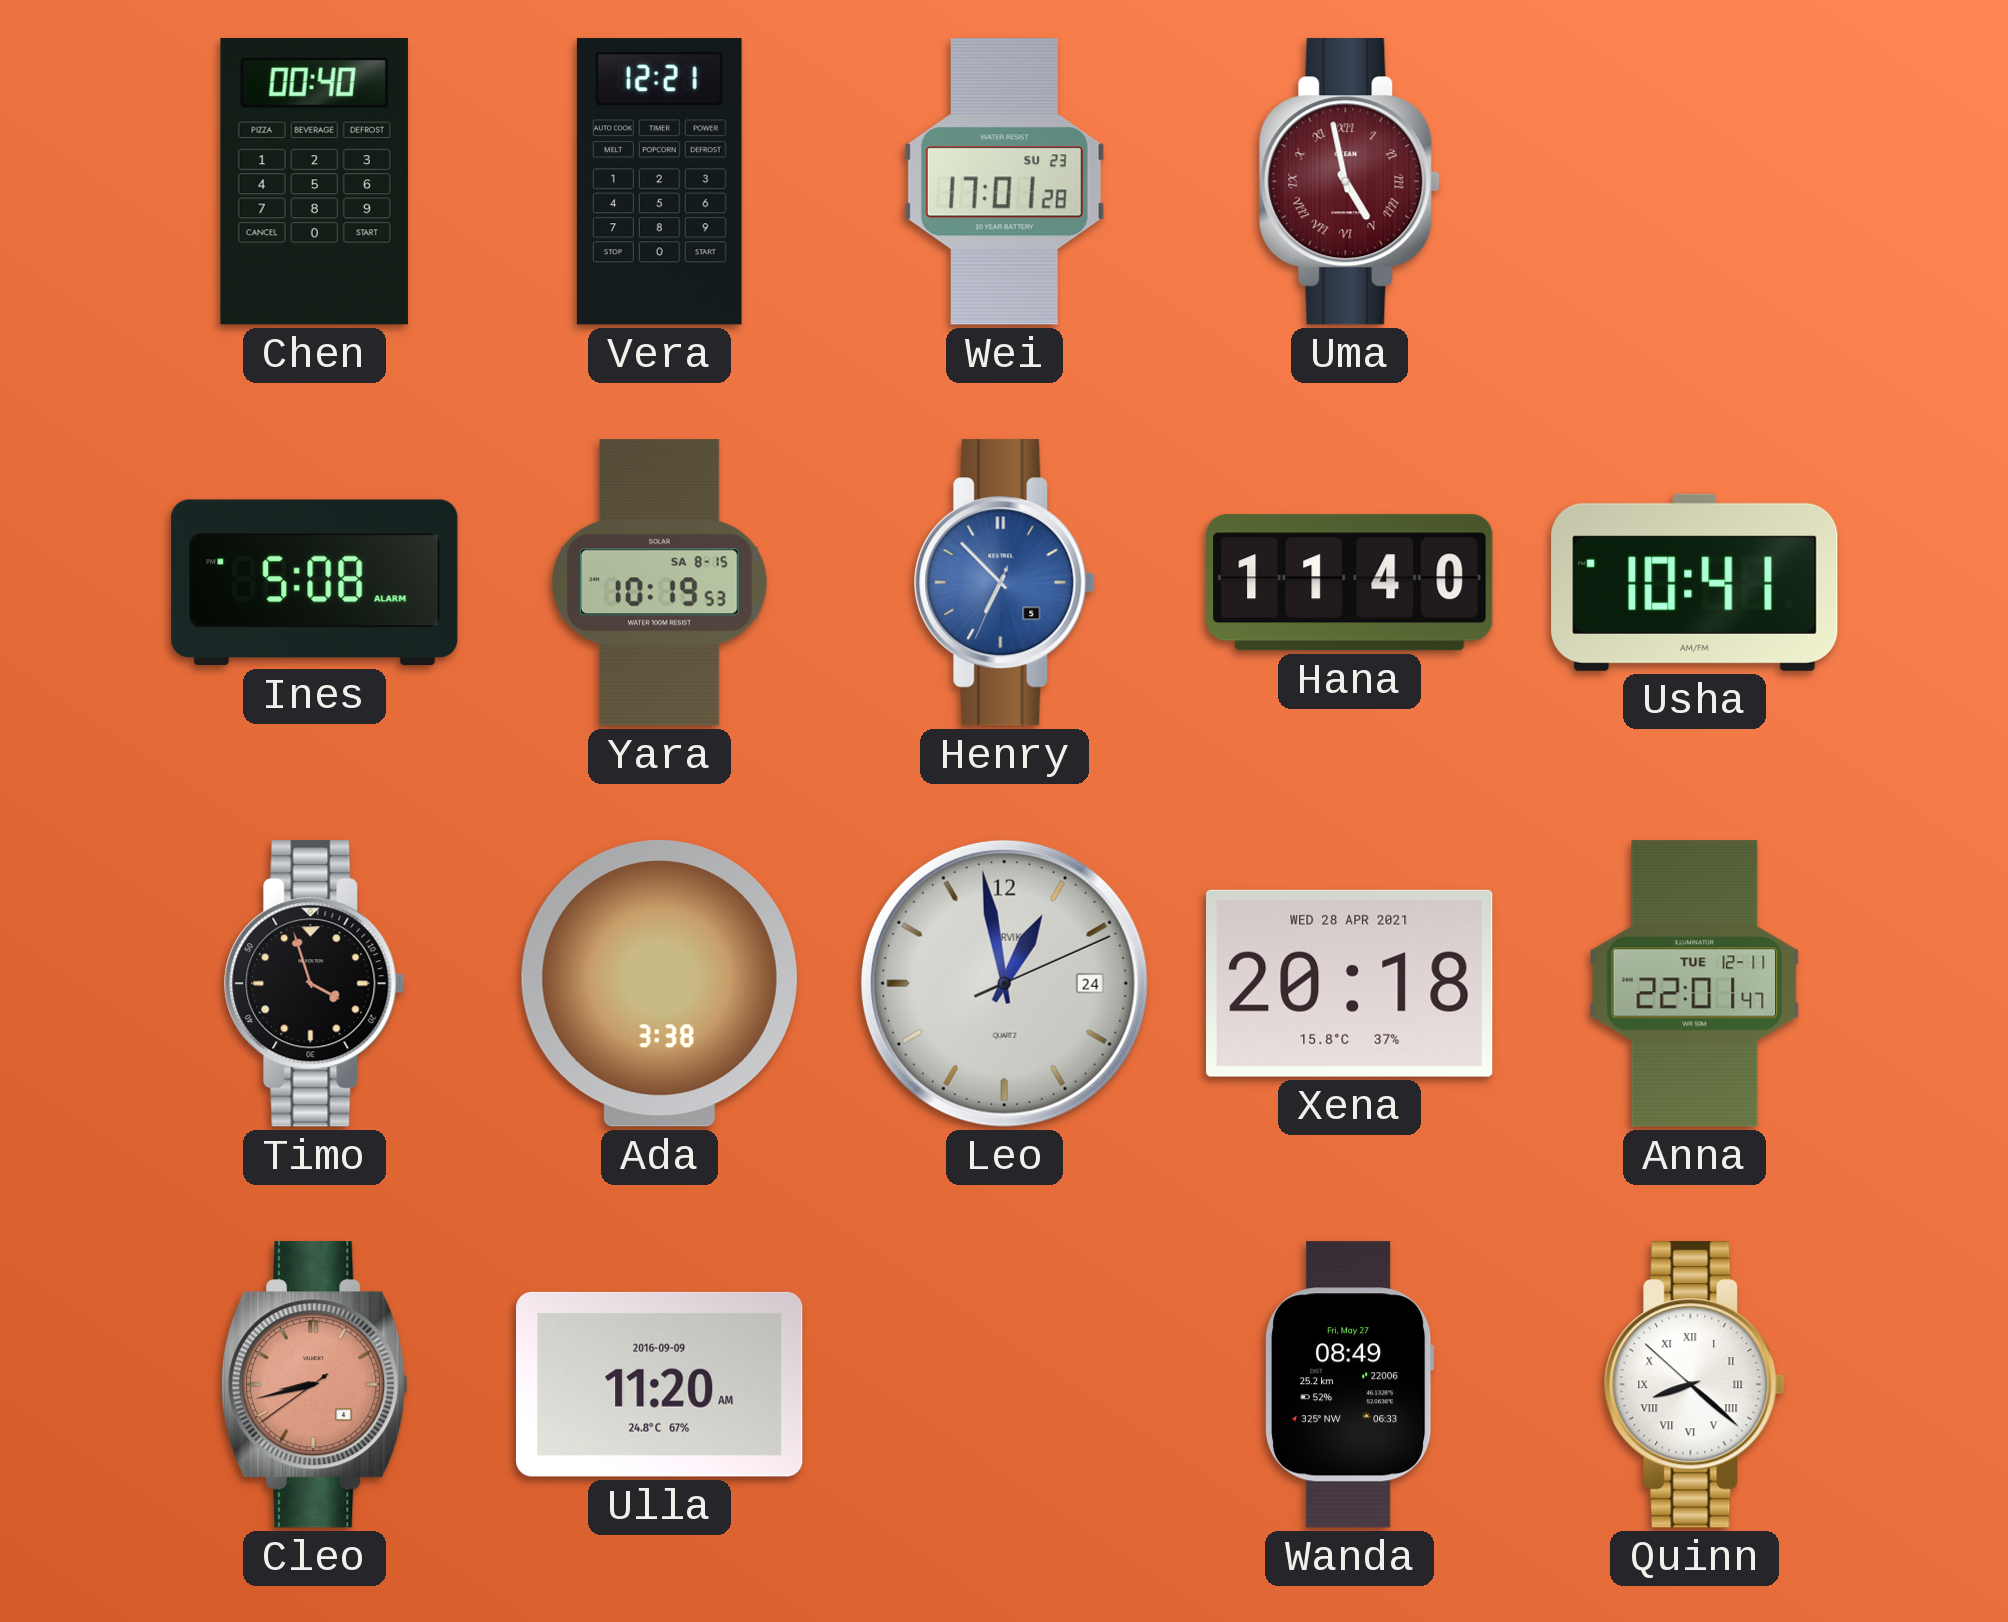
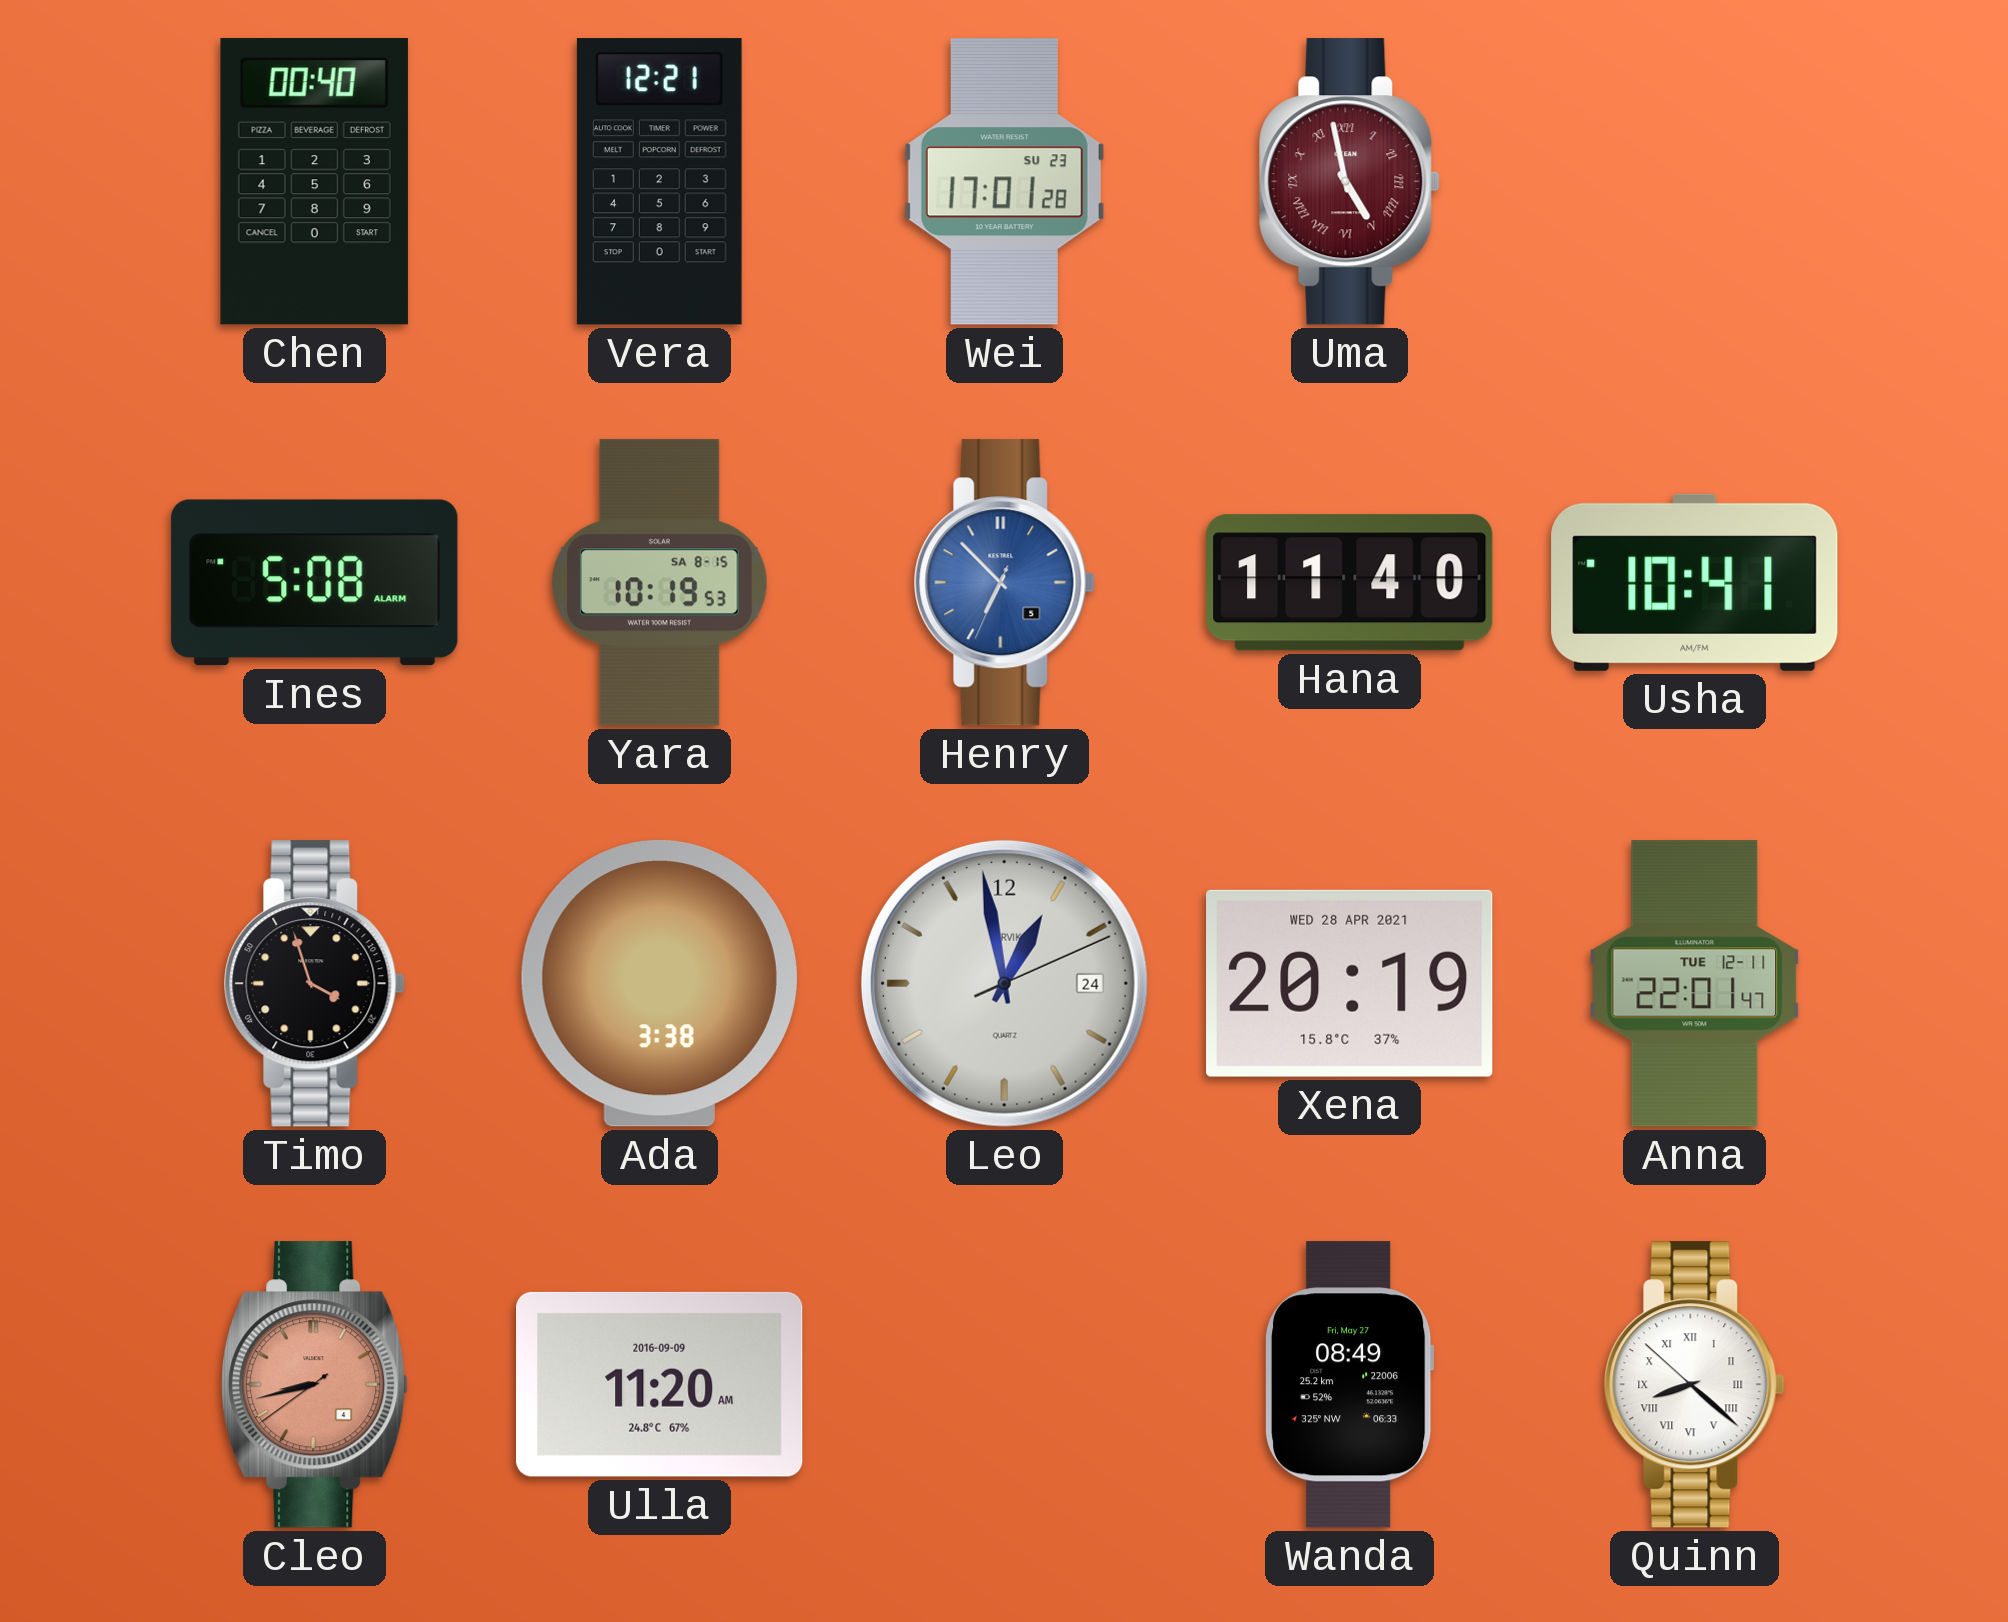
Xena: 20:18 -> 20:19 (1350, 983)
